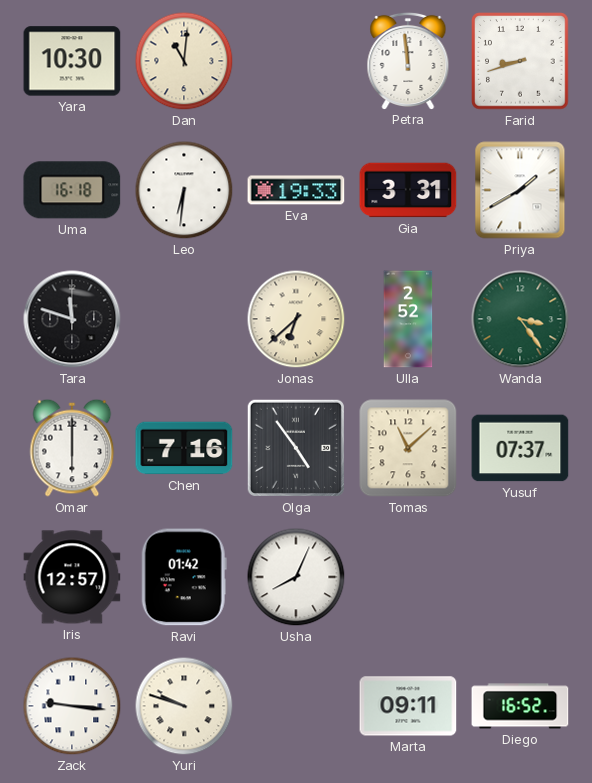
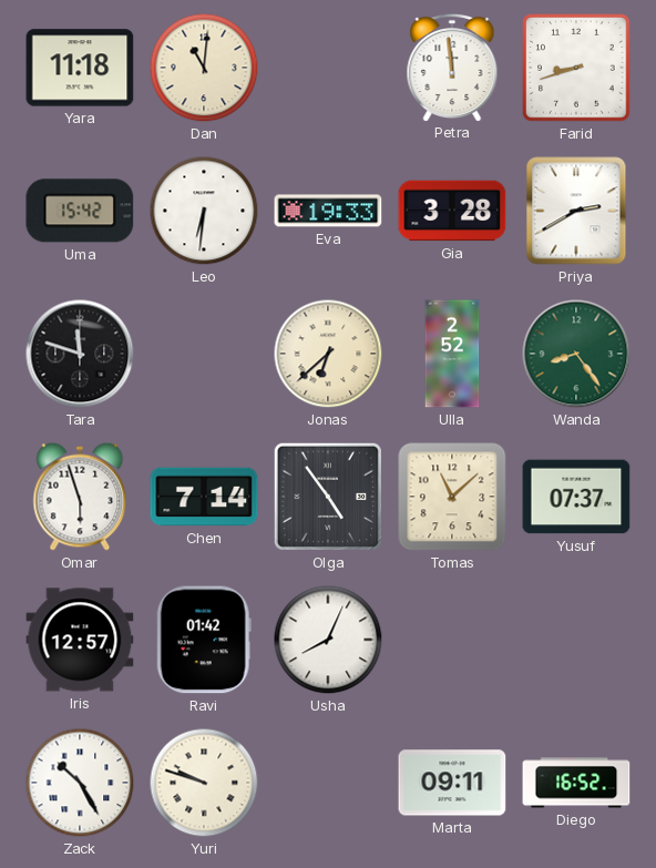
Yara: 10:30 -> 11:18 (80, 68)
Uma: 16:18 -> 15:42 (80, 211)
Gia: 3:31 -> 3:28 (452, 211)
Priya: 1:40 -> 2:40 (576, 211)
Wanda: 3:24 -> 8:24 (576, 354)
Omar: 6:00 -> 5:57 (80, 497)
Chen: 7:16 -> 7:14 (204, 497)
Zack: 9:16 -> 10:25 (80, 783)
